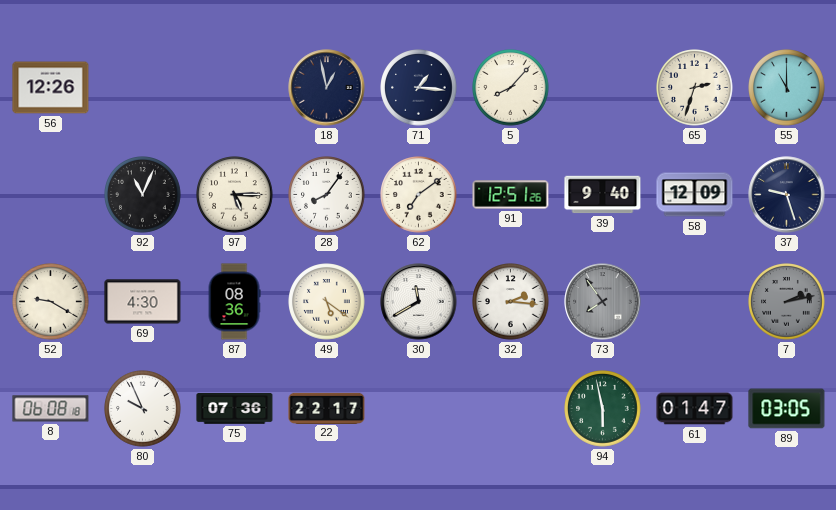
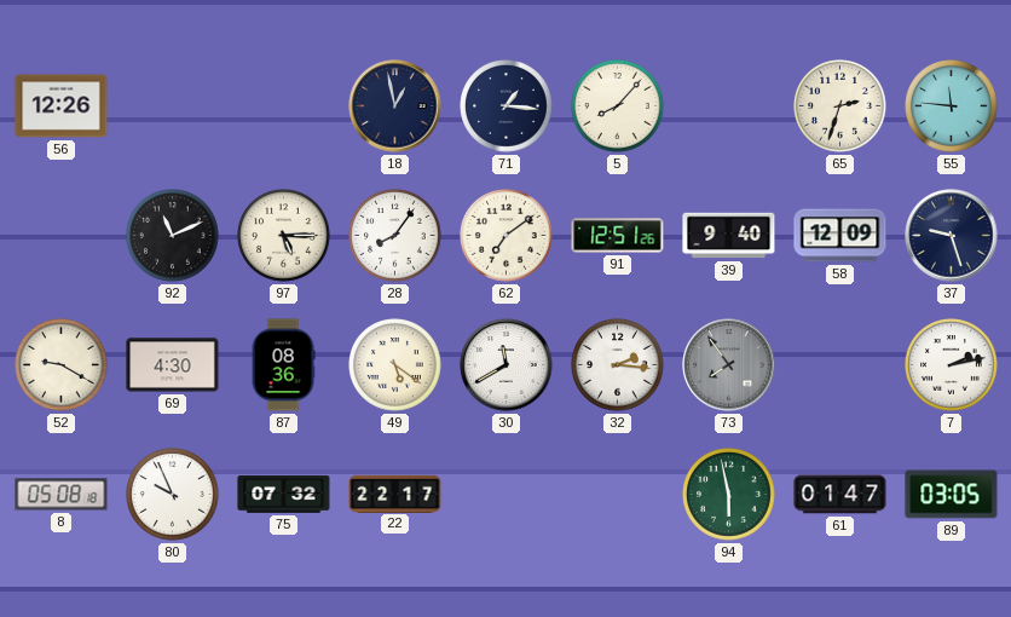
55: 11:00 -> 11:46 (952, 106)
92: 11:04 -> 11:11 (173, 236)
7 dial: grey -> white (952, 365)
8: 06:08 -> 05:08 (62, 495)
75: 07:36 -> 07:32 (284, 495)
